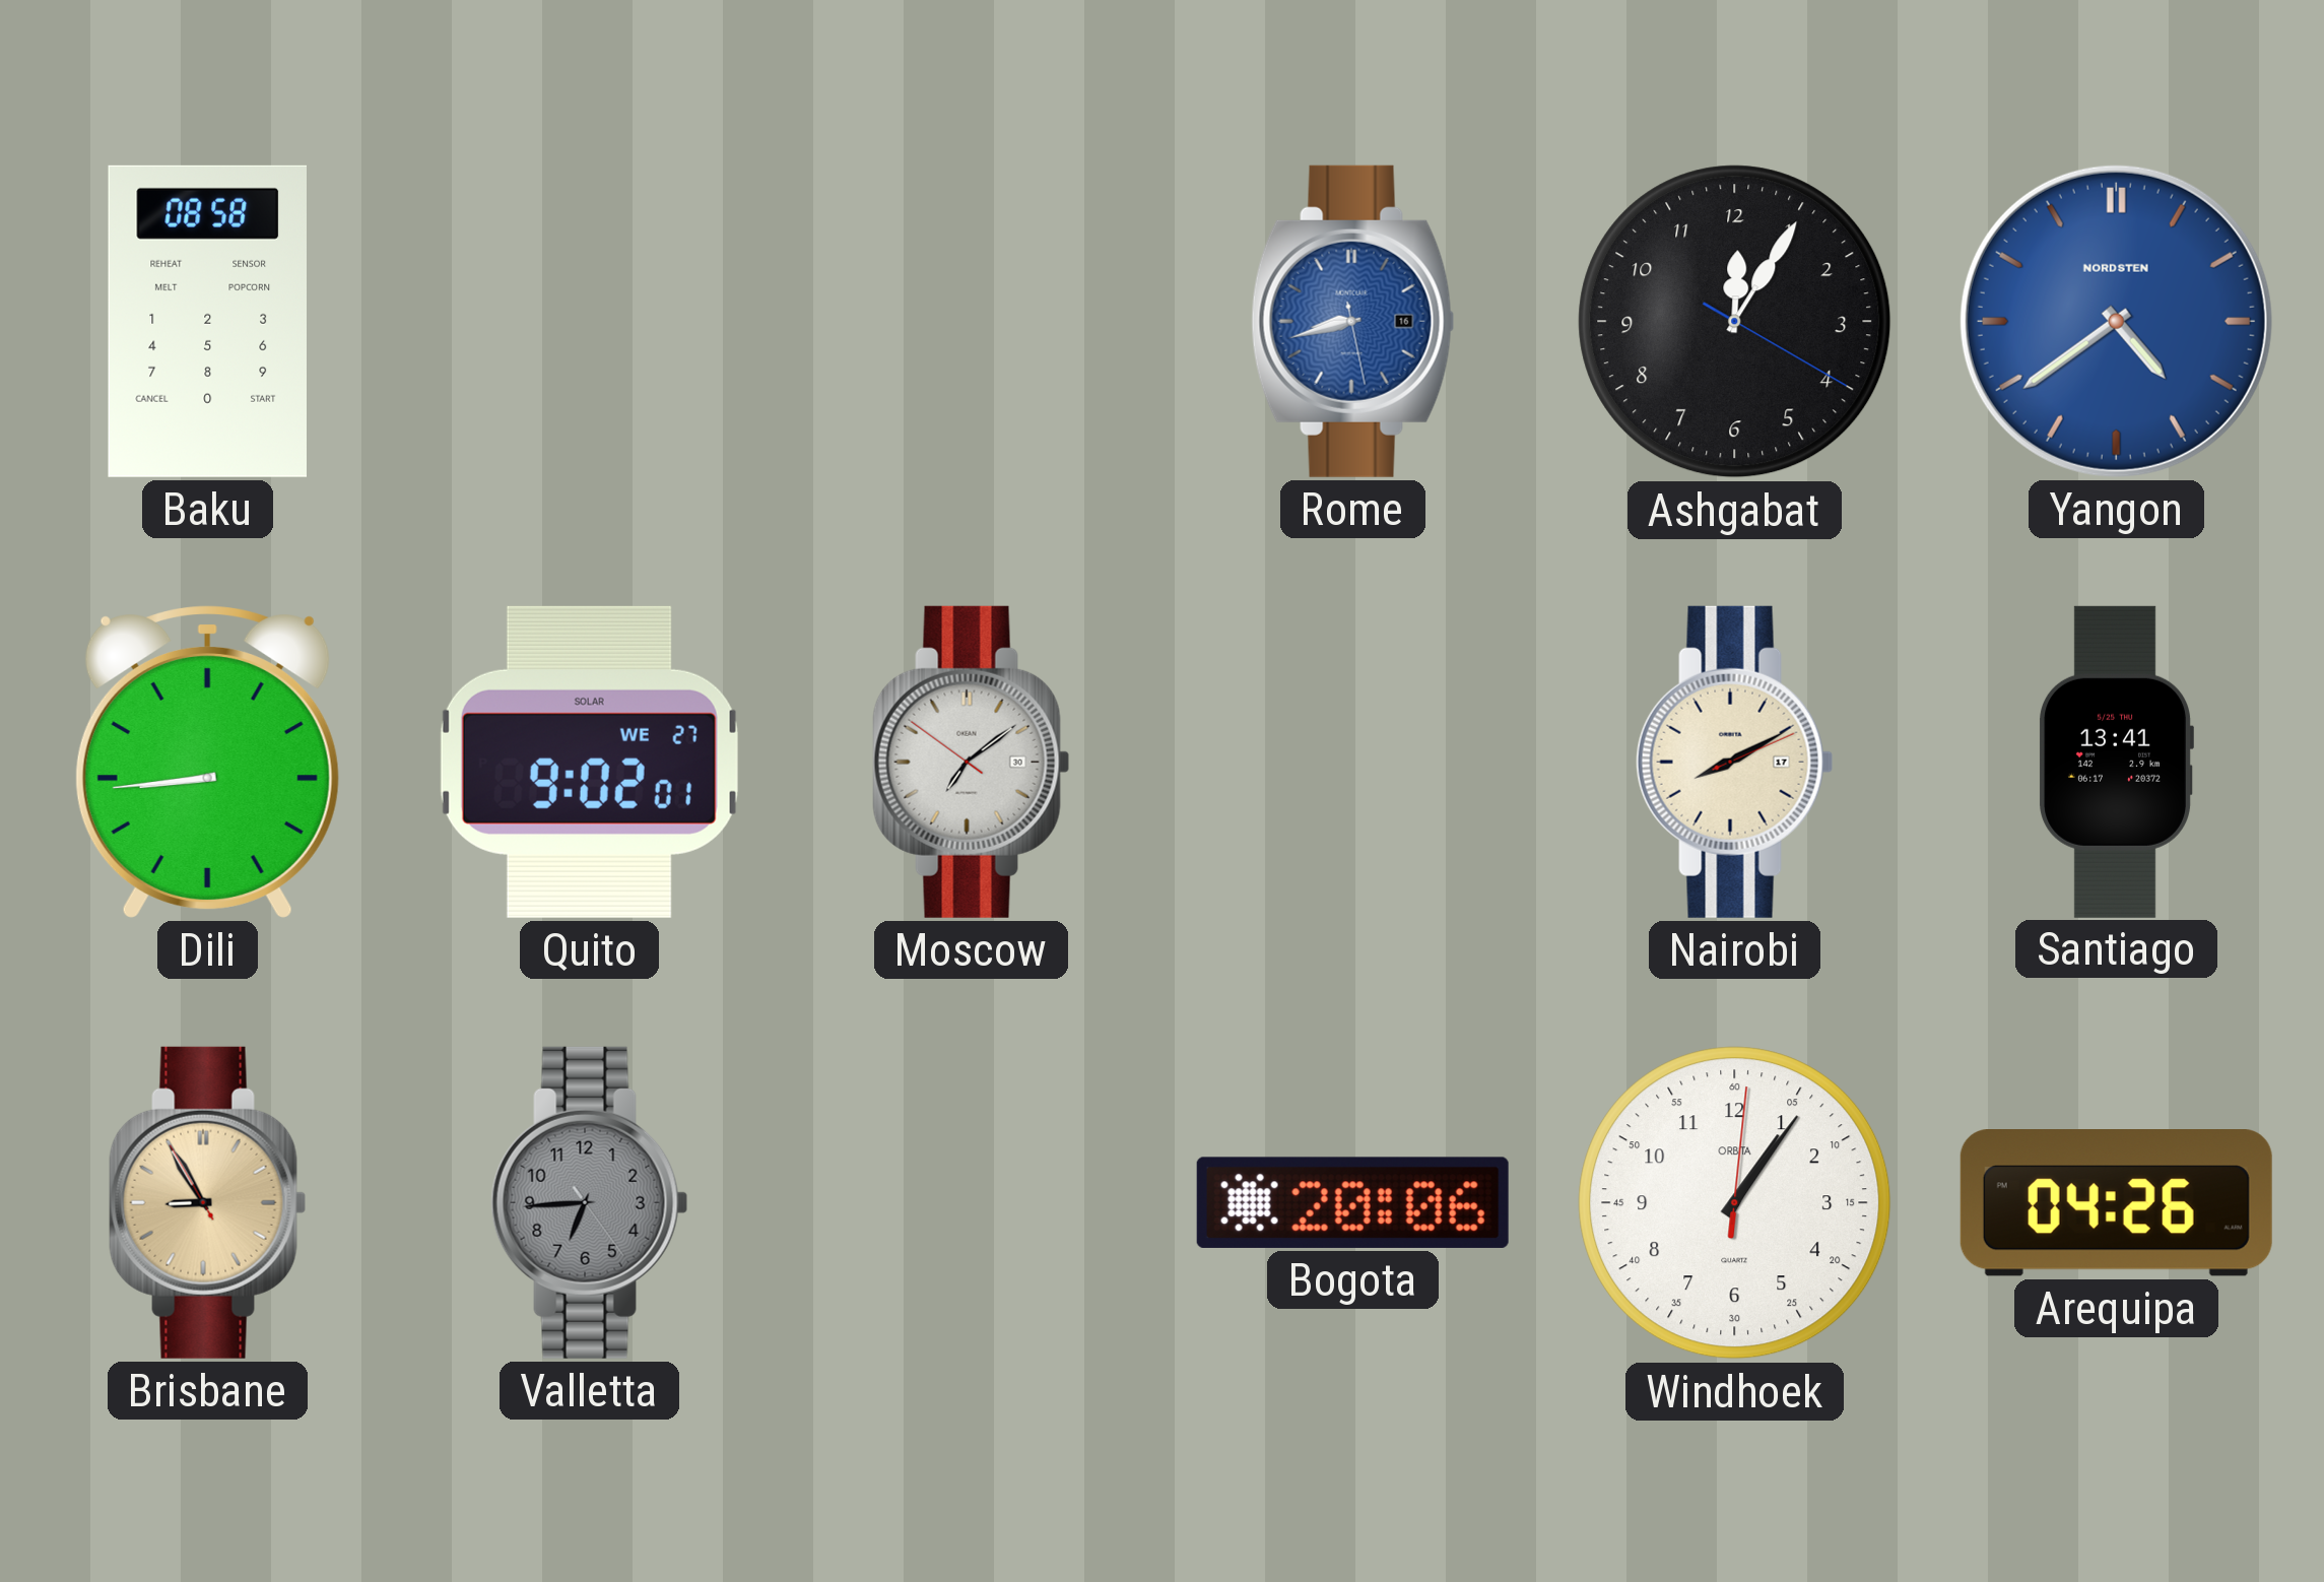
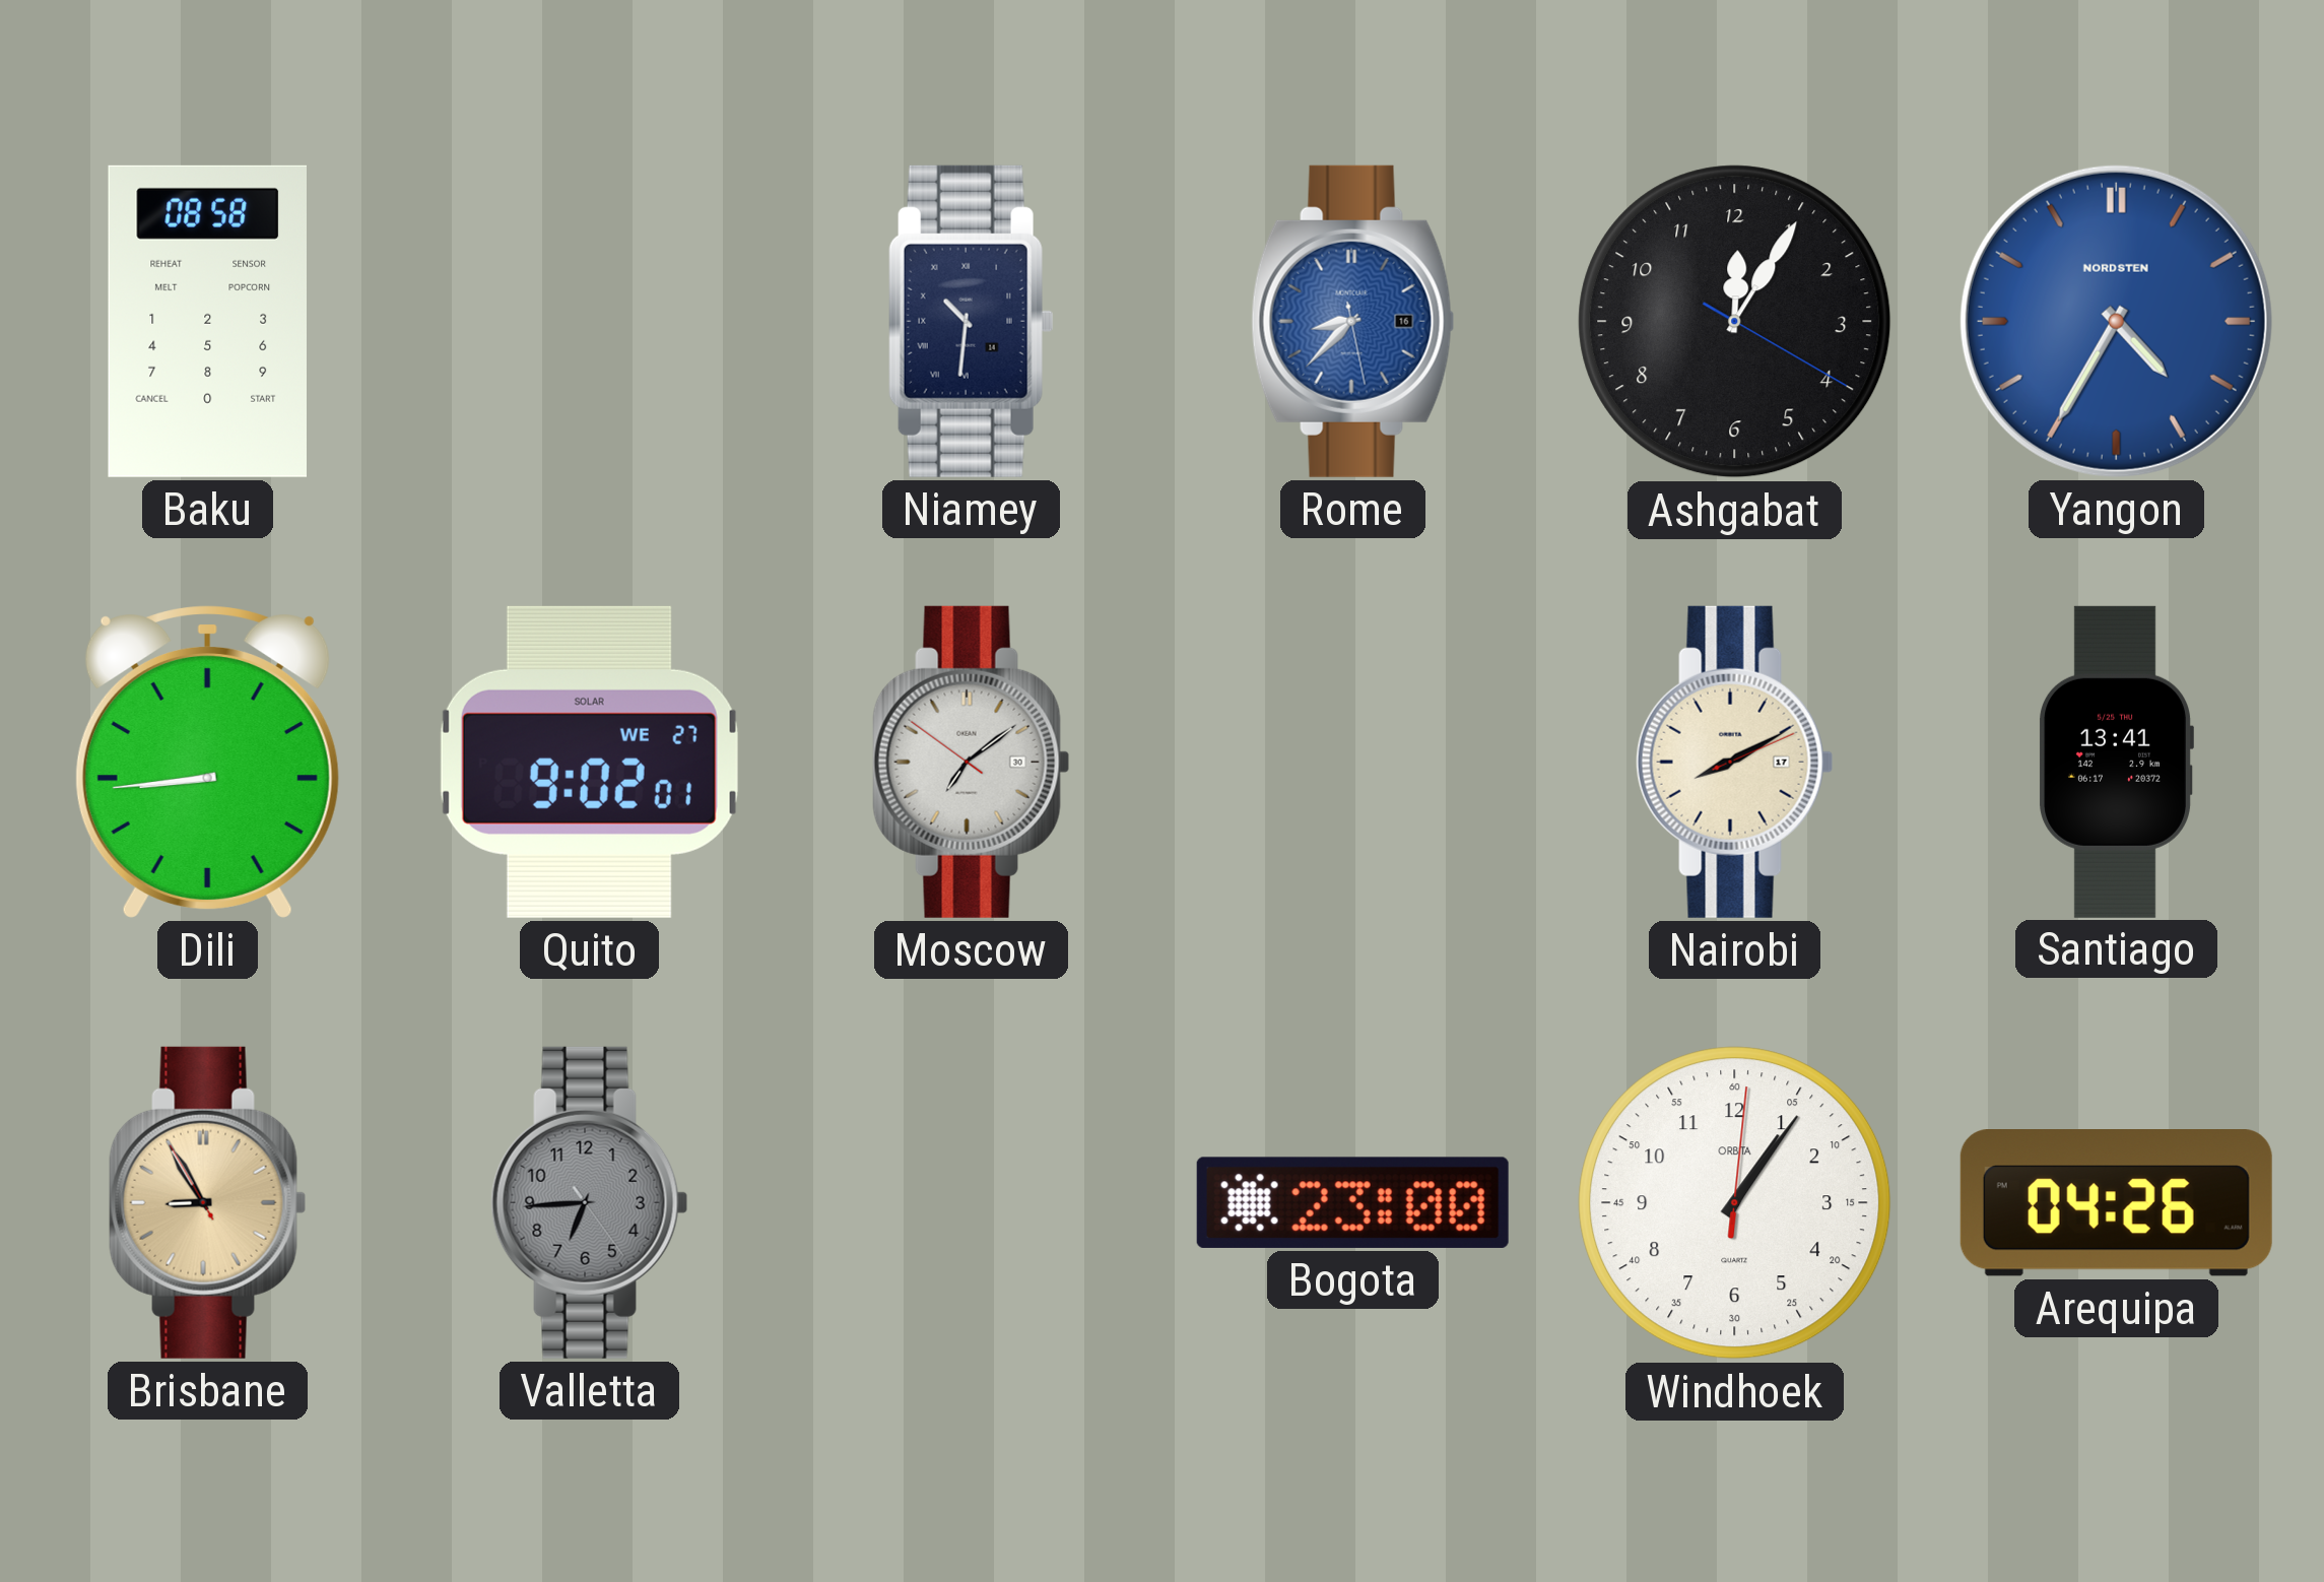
Niamey: none -> 10:31 (971, 321)
Rome: 8:42 -> 8:37 (1353, 321)
Yangon: 4:39 -> 4:35 (2116, 321)
Bogota: 20:06 -> 23:00 (1352, 1202)
